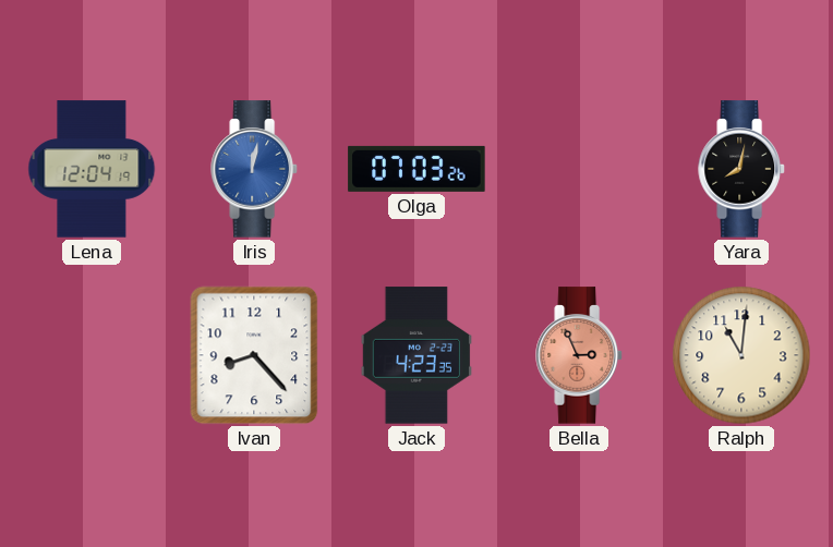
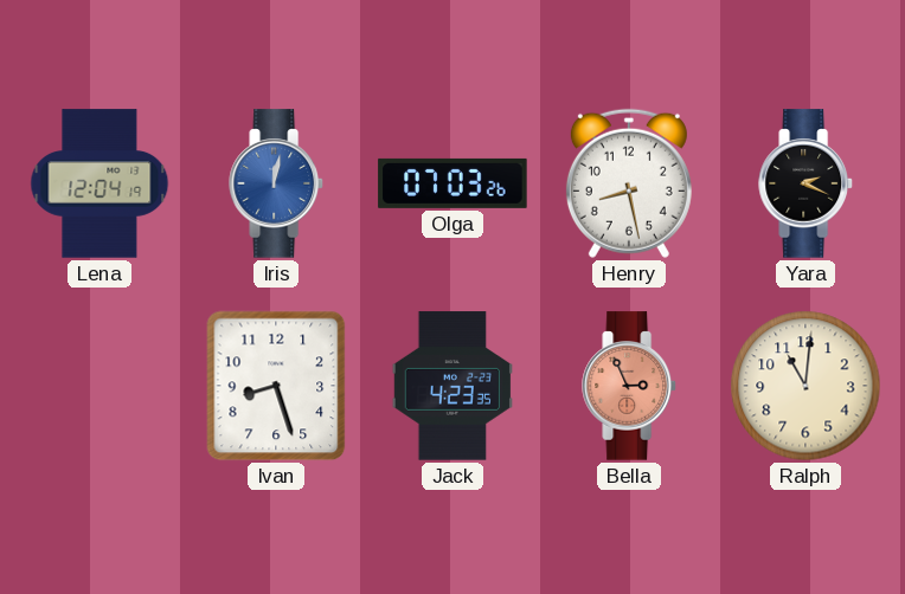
Henry: none -> 8:28 (629, 183)
Yara: 8:02 -> 2:19 (805, 183)
Ivan: 8:23 -> 8:27 (276, 386)
